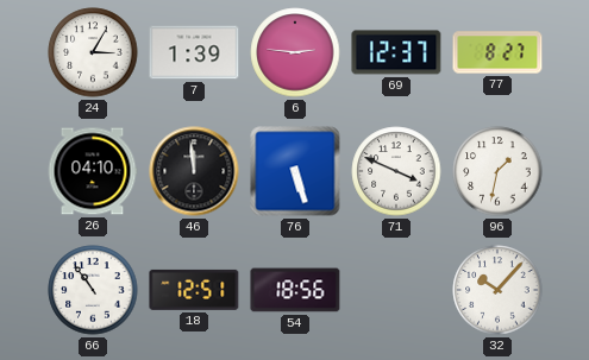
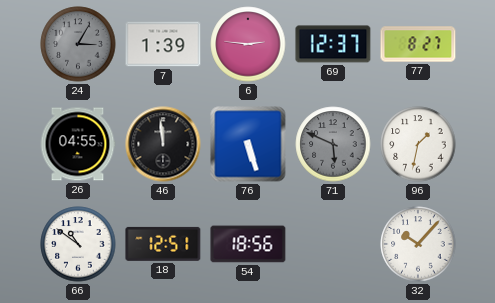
24 dial: white -> grey (78, 44)
26: 04:10 -> 04:55 (78, 144)
71: 3:49 -> 5:49 (333, 144)
71 dial: white -> grey (333, 144)
66: 10:54 -> 10:51 (78, 244)
